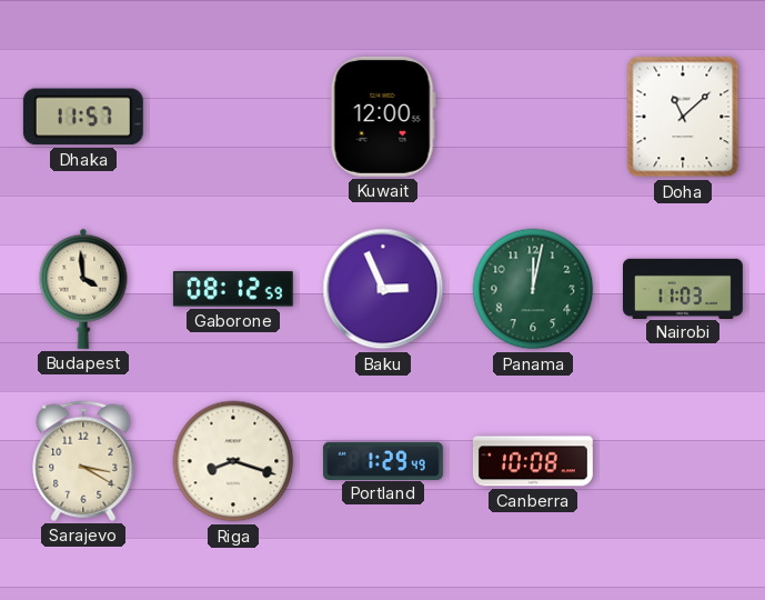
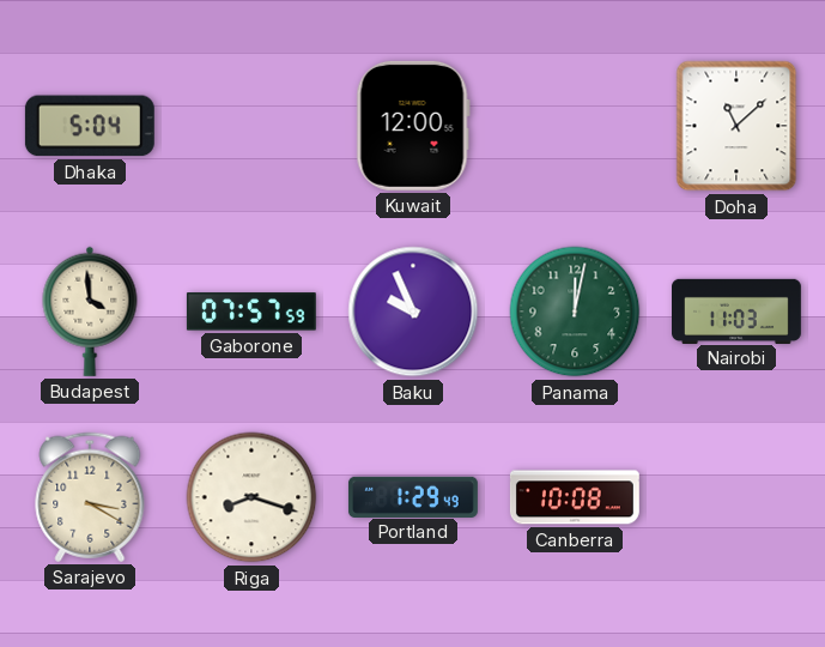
Dhaka: 11:57 -> 5:04 (90, 126)
Gaborone: 08:12 -> 07:57 (251, 312)
Baku: 2:56 -> 9:56 (413, 312)
